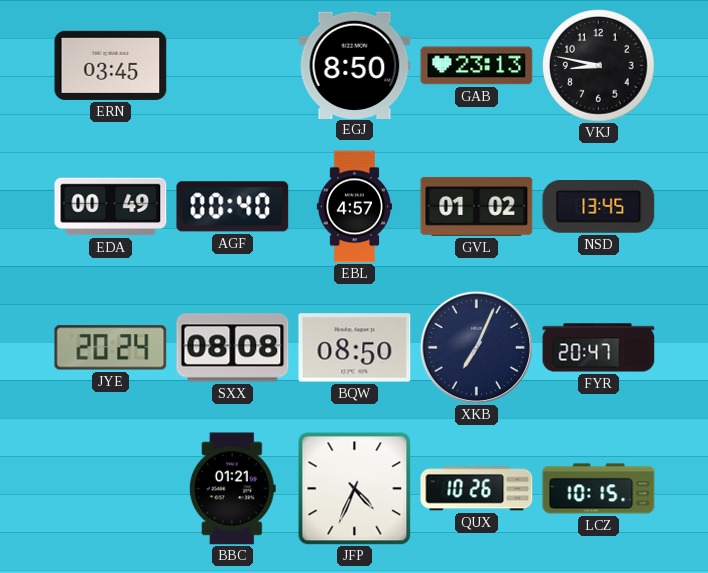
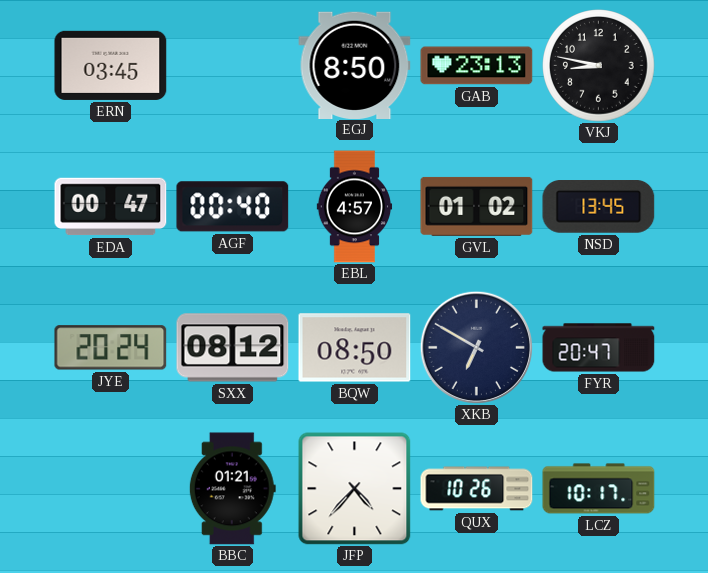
EDA: 00:49 -> 00:47 (111, 207)
SXX: 08:08 -> 08:12 (233, 348)
XKB: 7:04 -> 6:50 (476, 347)
JFP: 4:34 -> 4:37 (355, 489)
LCZ: 10:15 -> 10:17 (599, 489)
